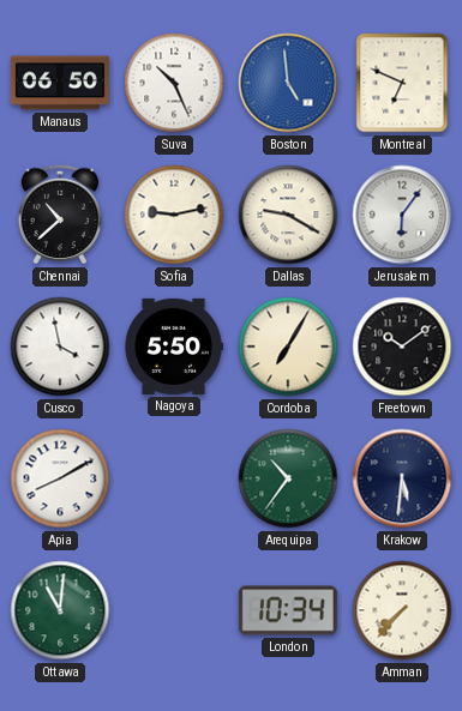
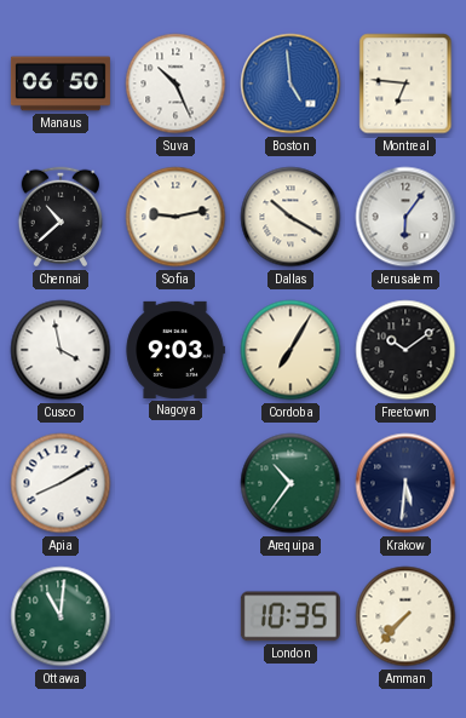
Montreal: 6:49 -> 6:46 (405, 84)
Dallas: 9:20 -> 10:20 (290, 217)
Nagoya: 5:50 -> 9:03 (176, 350)
London: 10:34 -> 10:35 (290, 616)
